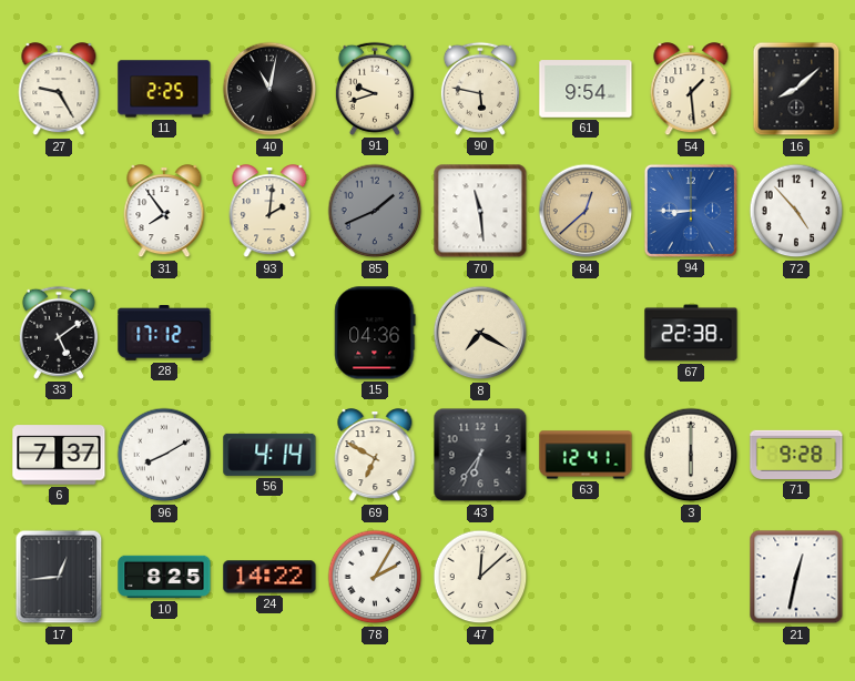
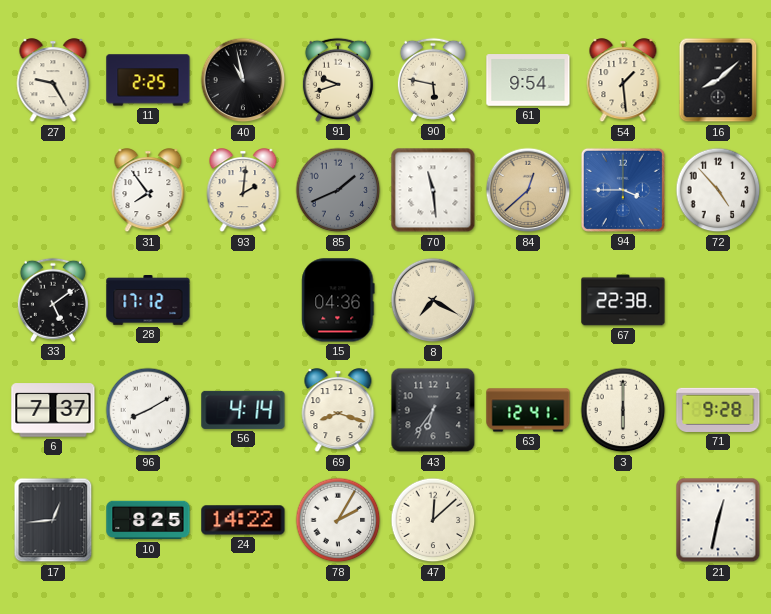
40: 11:02 -> 10:58 (243, 80)
94: 8:45 -> 3:45 (623, 190)
69: 6:50 -> 8:18 (338, 411)
